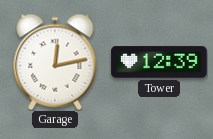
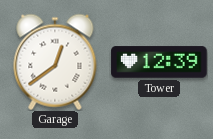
Garage: 12:13 -> 12:39 (55, 62)
